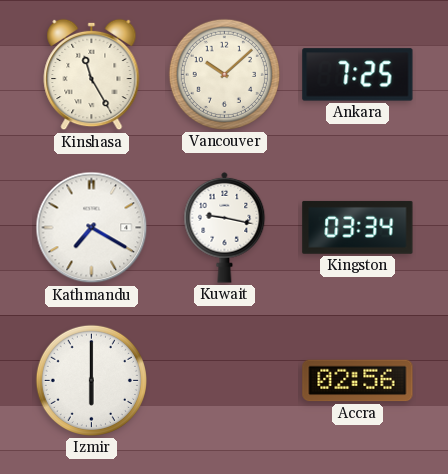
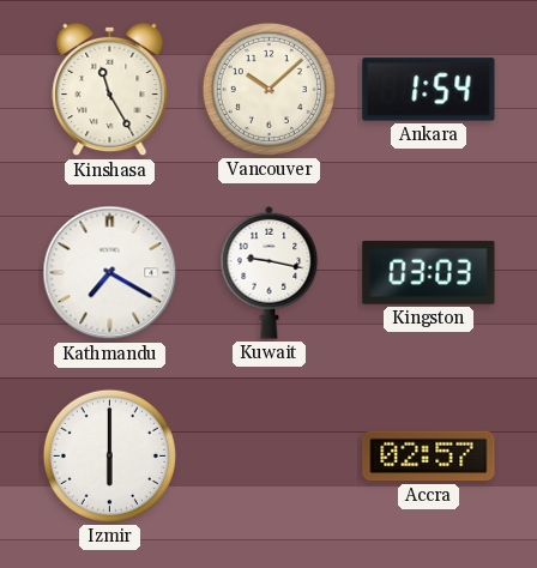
Ankara: 7:25 -> 1:54 (429, 90)
Kingston: 03:34 -> 03:03 (429, 272)
Accra: 02:56 -> 02:57 (429, 457)
